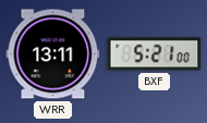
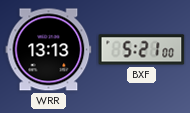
WRR: 13:11 -> 13:13 (49, 50)
